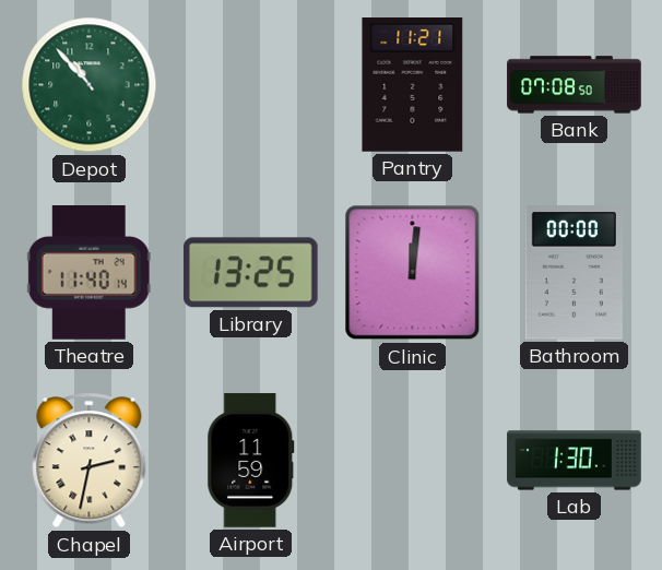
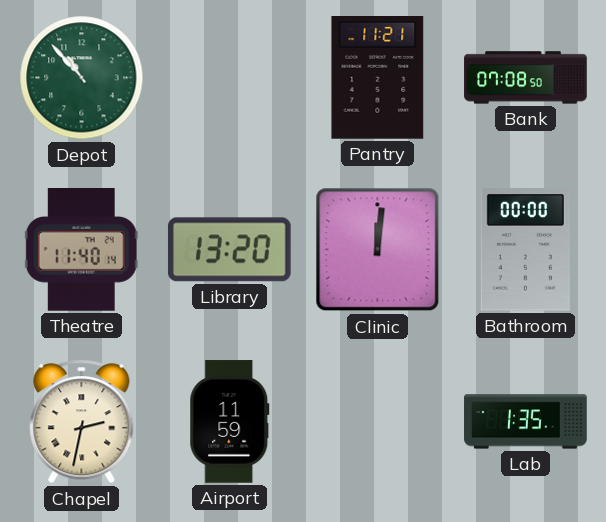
Library: 13:25 -> 13:20 (229, 250)
Lab: 1:30 -> 1:35 (526, 422)
